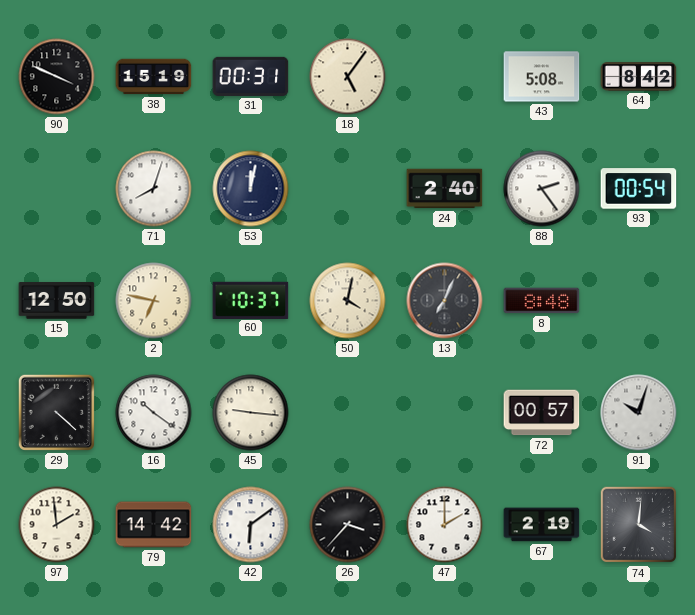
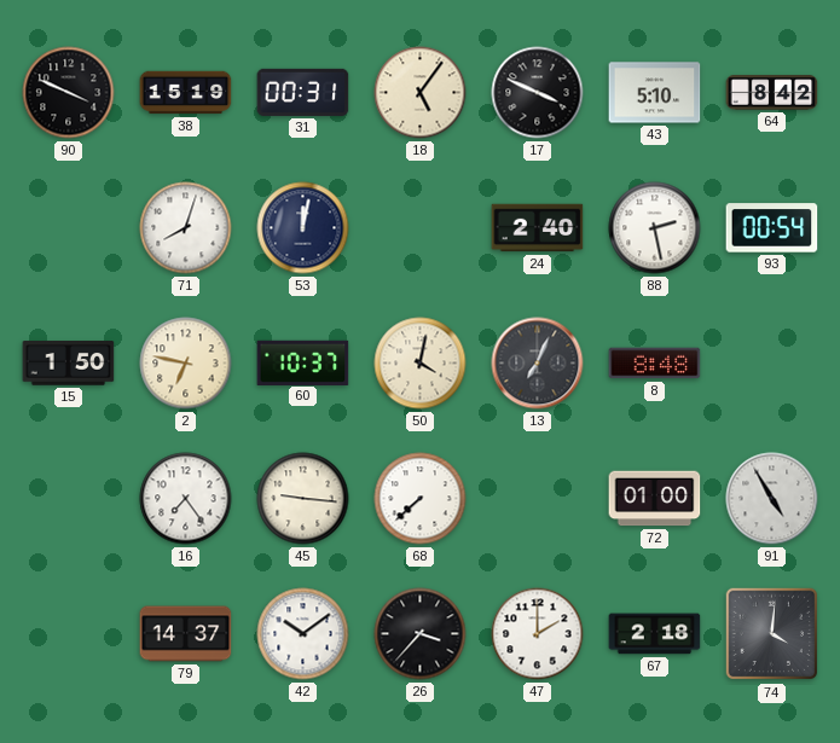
17: none -> 3:49 (538, 93)
43: 5:08 -> 5:10 (655, 93)
88: 2:24 -> 2:28 (655, 228)
15: 12:50 -> 1:50 (69, 364)
29: 4:22 -> none (56, 412)
16: 10:21 -> 7:24 (186, 499)
68: none -> 7:38 (421, 499)
72: 00:57 -> 01:00 (655, 499)
91: 10:03 -> 4:55 (772, 499)
97: 1:59 -> none (57, 525)
79: 14:42 -> 14:37 (186, 634)
42: 6:09 -> 10:09 (303, 634)
67: 2:19 -> 2:18 (655, 634)
